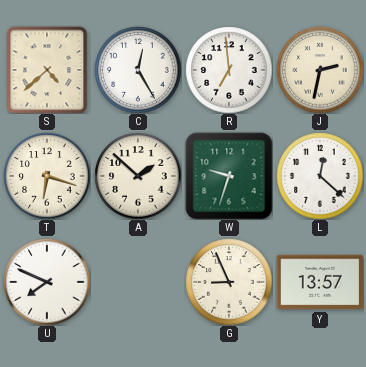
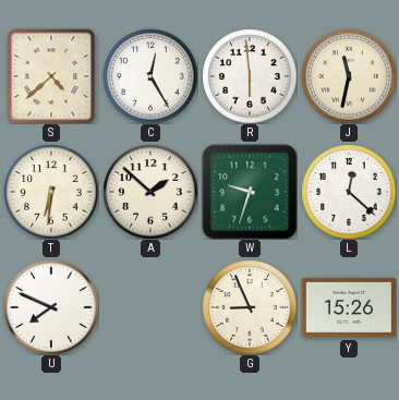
R: 6:59 -> 5:59 (250, 76)
J: 2:32 -> 11:32 (349, 76)
T: 6:18 -> 6:31 (51, 192)
Y: 13:57 -> 15:26 (349, 307)
